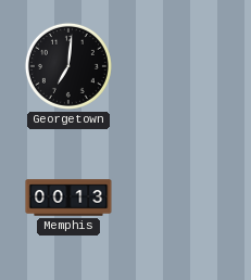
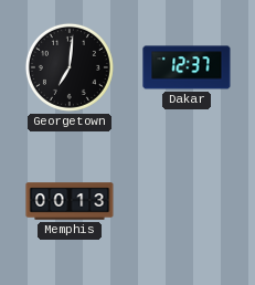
Dakar: none -> 12:37 (187, 67)
